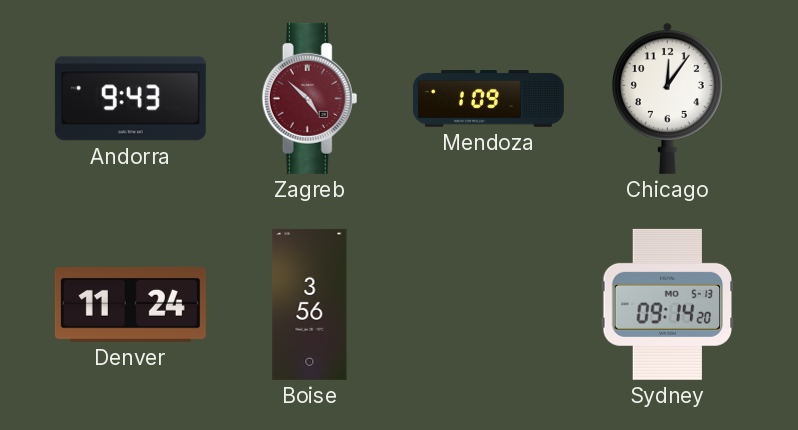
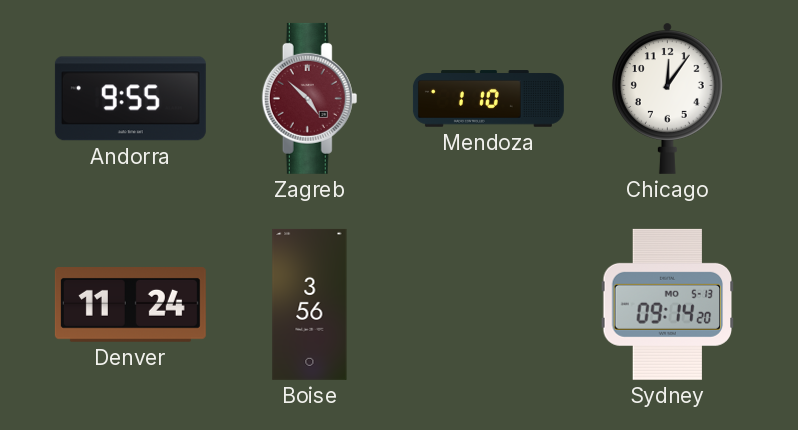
Andorra: 9:43 -> 9:55 (130, 99)
Mendoza: 1:09 -> 1:10 (488, 99)
